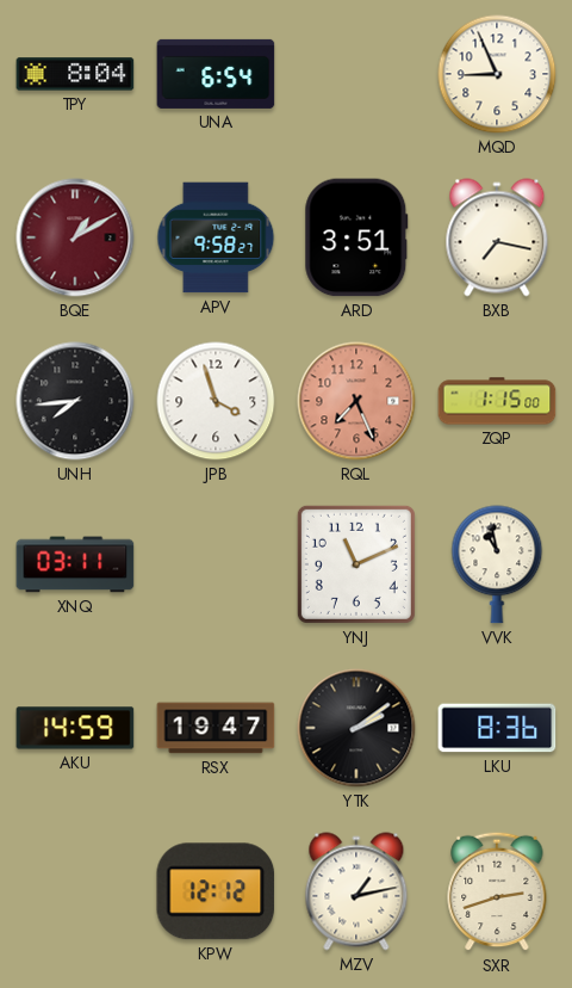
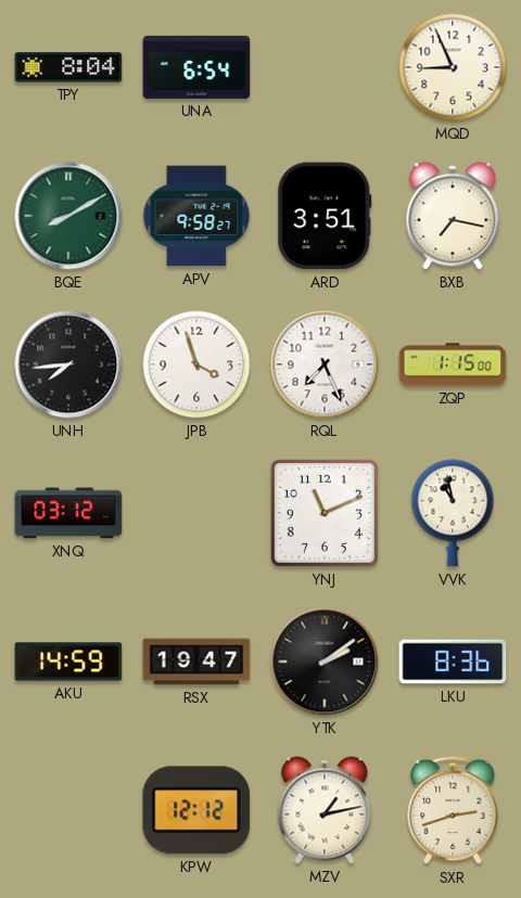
BQE: 1:10 -> 8:10 (68, 216)
BQE dial: burgundy -> green (68, 216)
RQL dial: salmon -> white (325, 364)
XNQ: 03:11 -> 03:12 (68, 513)
